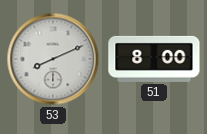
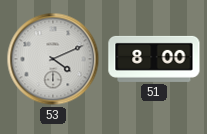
53: 8:11 -> 4:11 (53, 59)
